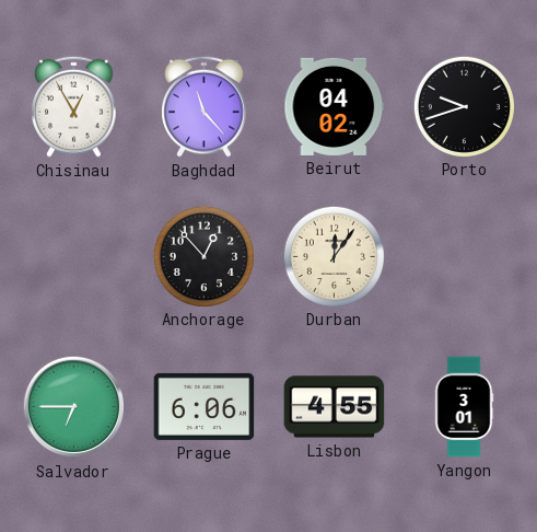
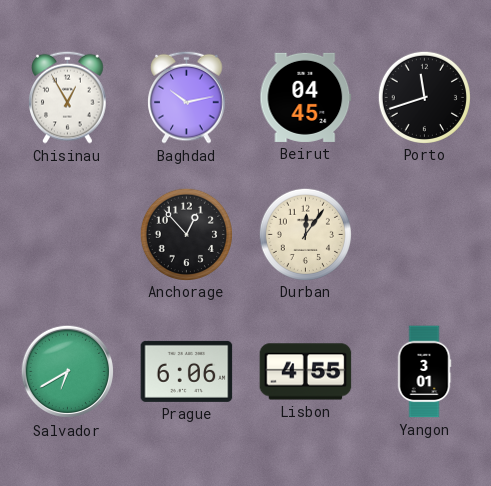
Baghdad: 11:23 -> 10:13 (187, 97)
Beirut: 04:02 -> 04:45 (306, 97)
Porto: 9:42 -> 11:42 (424, 97)
Salvador: 6:45 -> 6:40 (67, 372)
